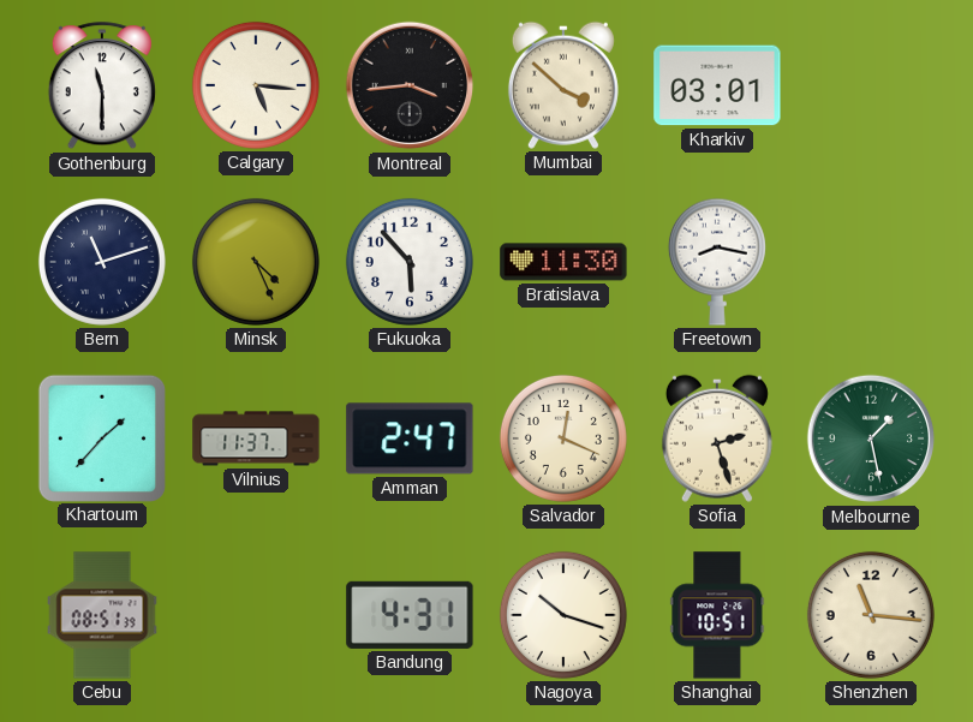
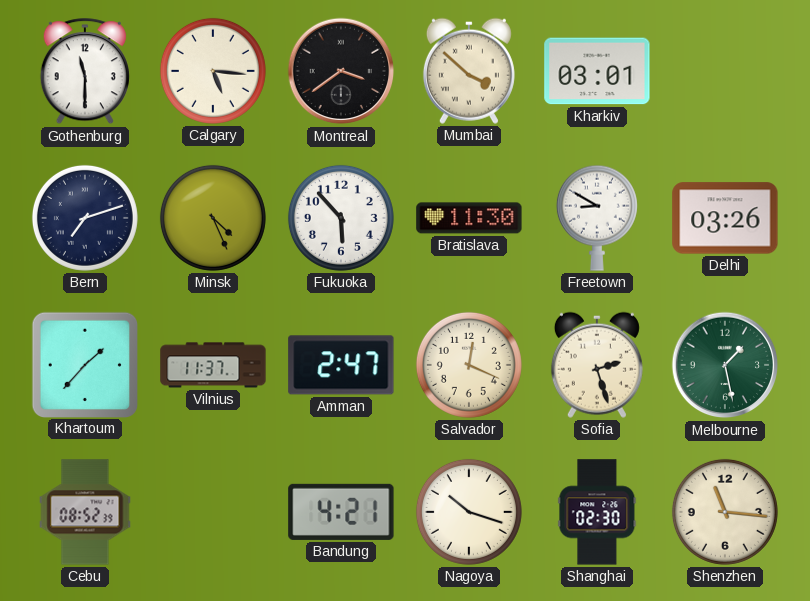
Montreal: 3:44 -> 3:39 (341, 71)
Bern: 11:12 -> 7:12 (85, 218)
Freetown: 8:17 -> 8:50 (597, 218)
Delhi: none -> 03:26 (725, 218)
Cebu: 08:51 -> 08:52 (85, 512)
Bandung: 4:31 -> 4:21 (341, 512)
Shanghai: 10:51 -> 02:30 (597, 512)
